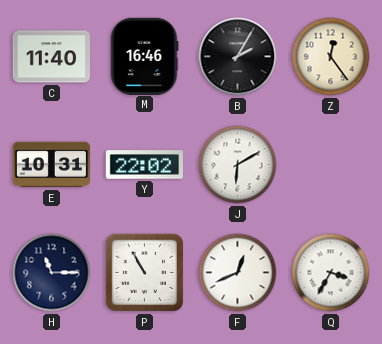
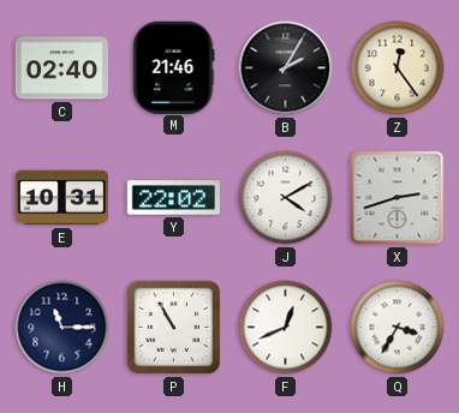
C: 11:40 -> 02:40 (61, 68)
M: 16:46 -> 21:46 (174, 67)
J: 6:10 -> 4:10 (286, 198)
X: none -> 2:42 (398, 198)
